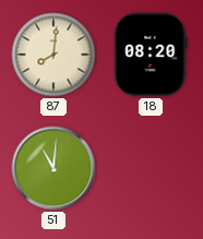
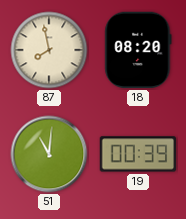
87: 8:01 -> 7:58 (49, 50)
19: none -> 00:39 (138, 154)
